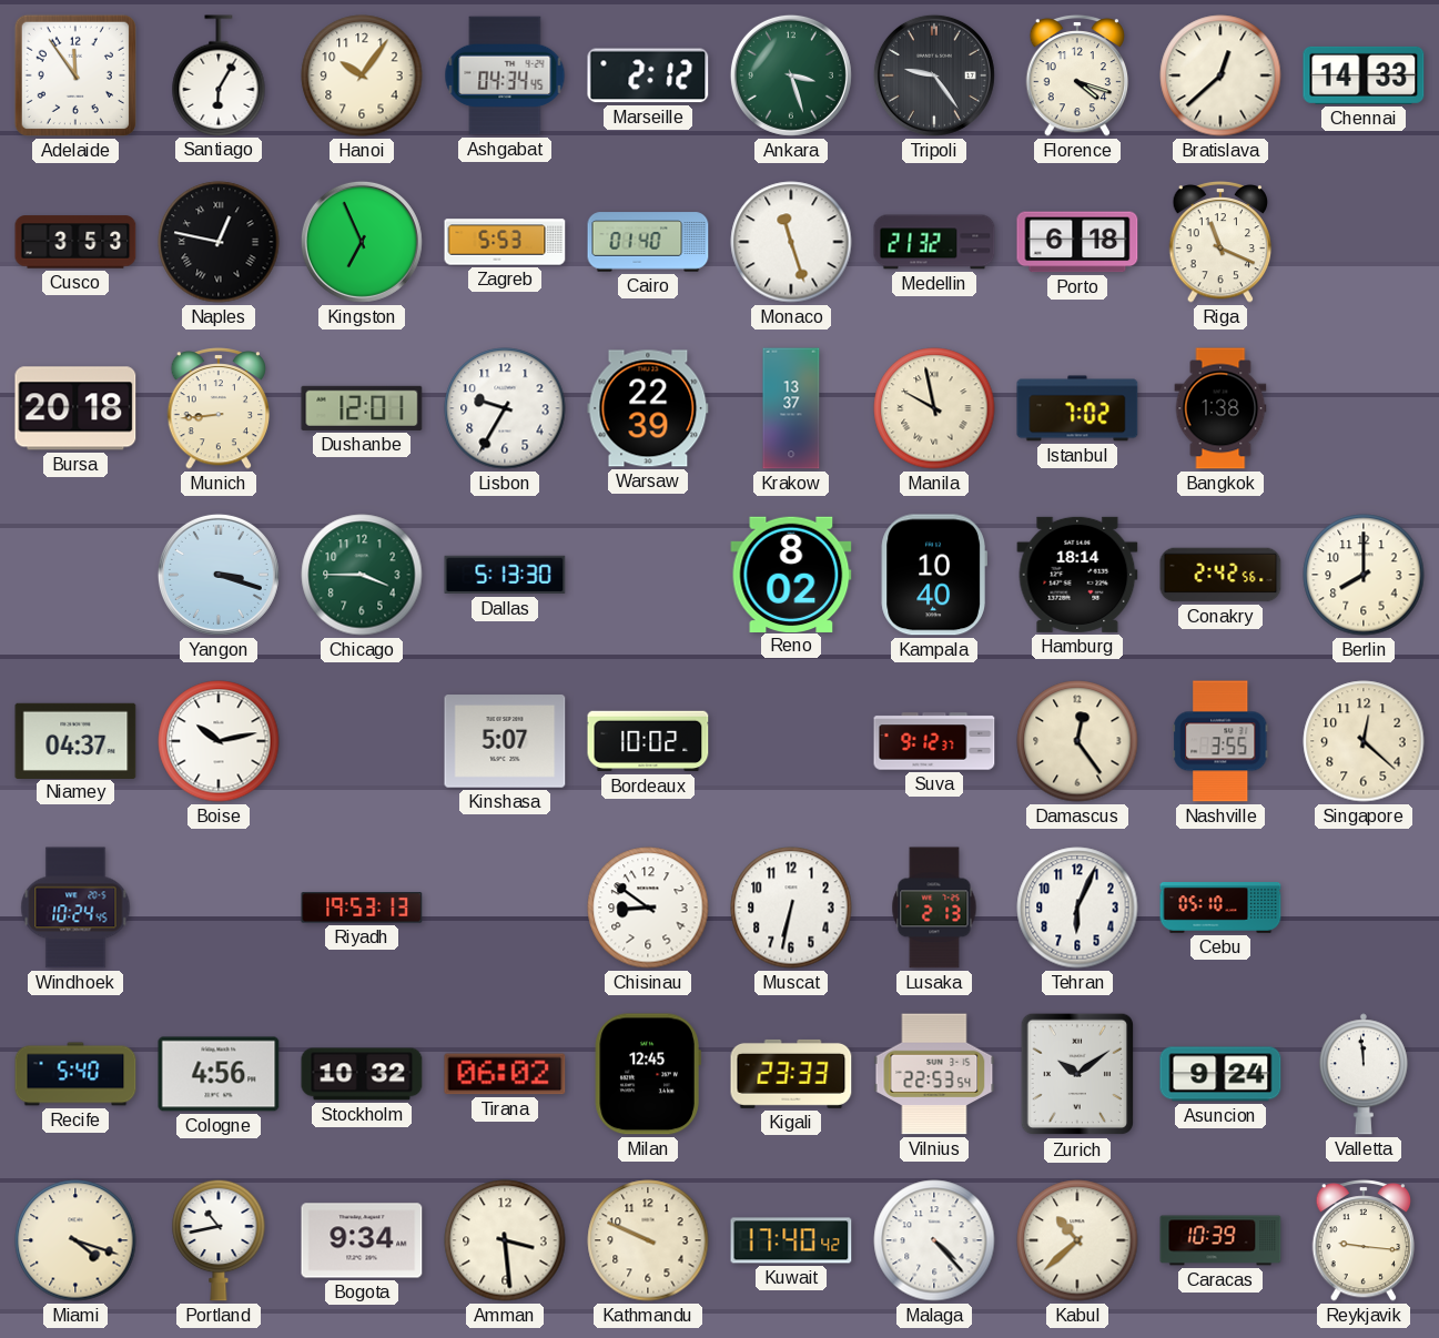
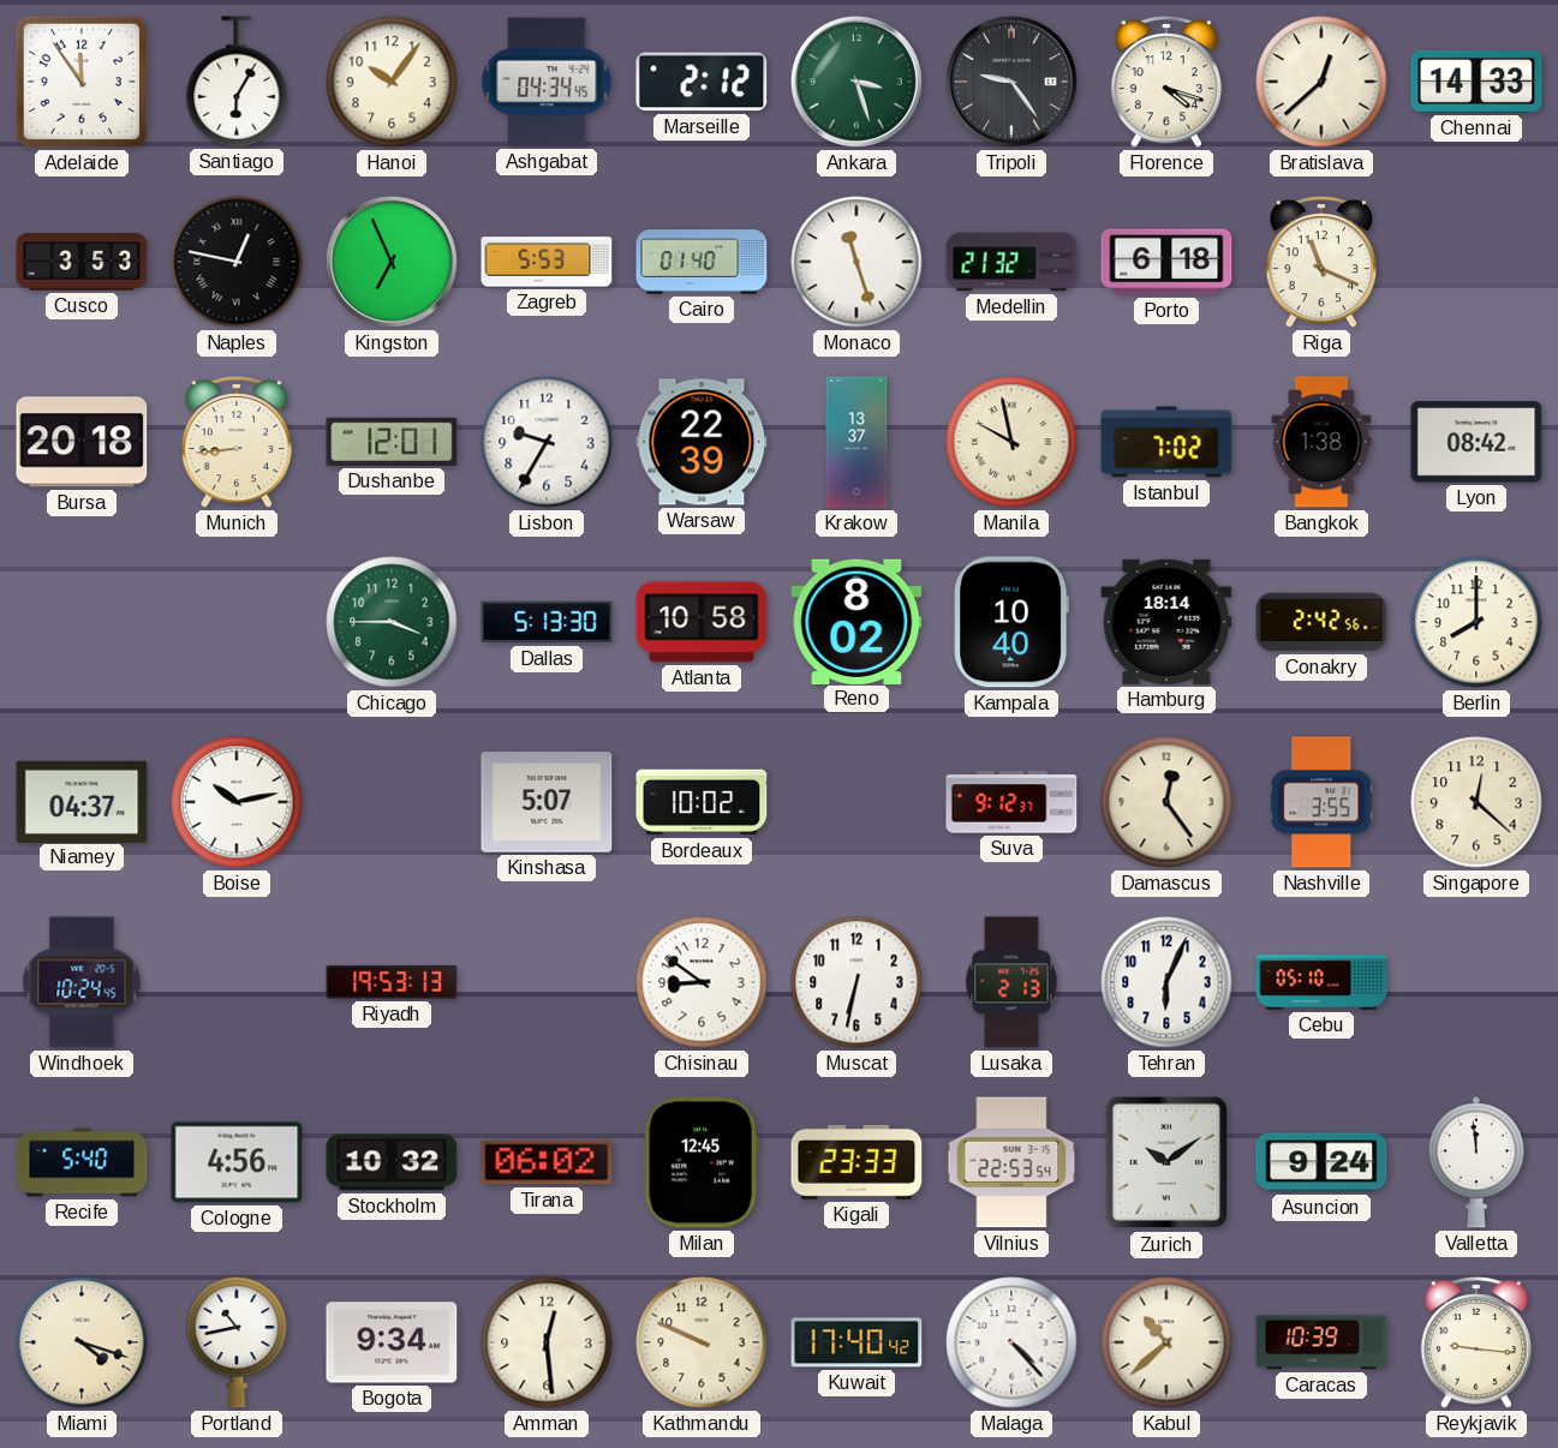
Lyon: none -> 08:42 (1476, 442)
Yangon: 3:18 -> none (219, 575)
Atlanta: none -> 10:58 (702, 622)
Amman: 3:29 -> 12:29 (547, 1342)
